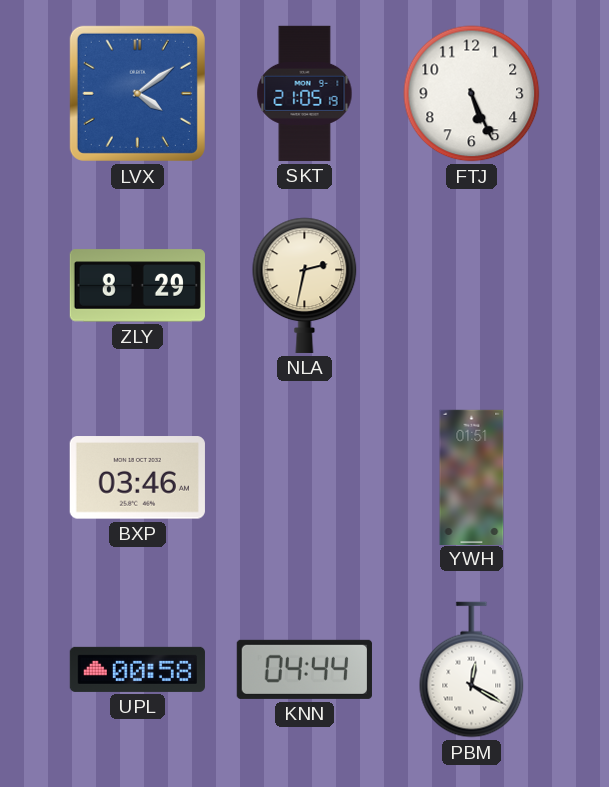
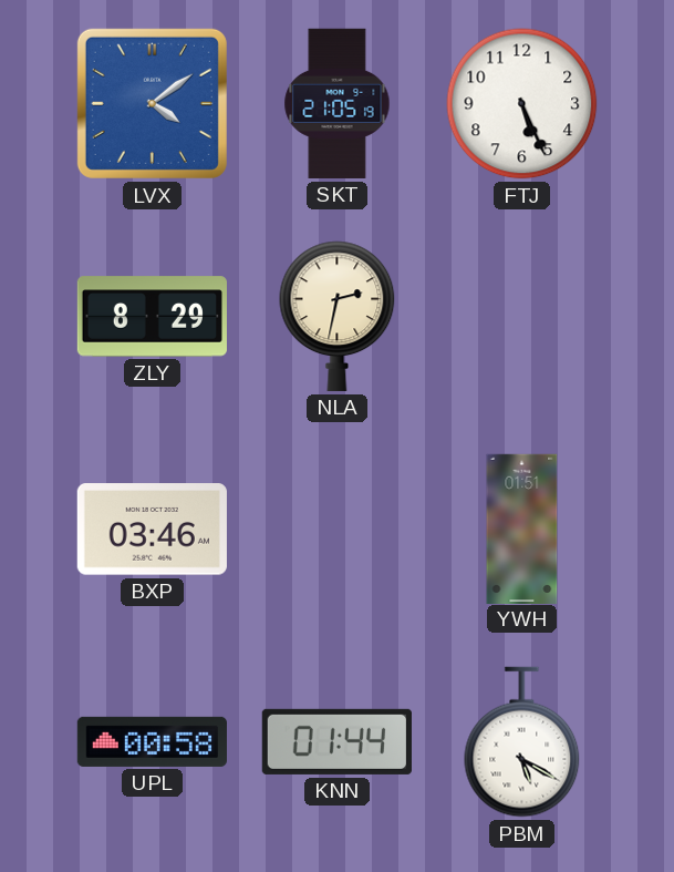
KNN: 04:44 -> 01:44 (336, 741)
PBM: 12:20 -> 5:20 (522, 742)
